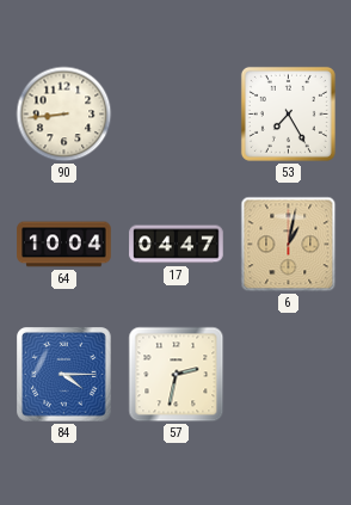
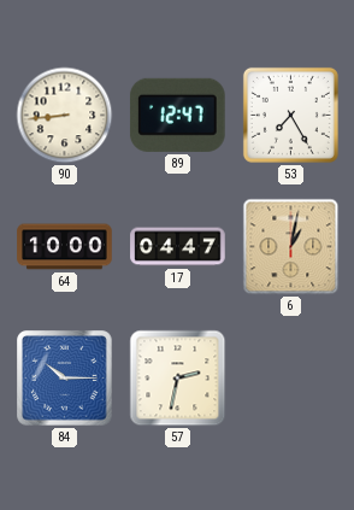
89: none -> 12:47 (177, 115)
64: 10:04 -> 10:00 (65, 247)
84: 4:15 -> 10:15 (65, 379)
